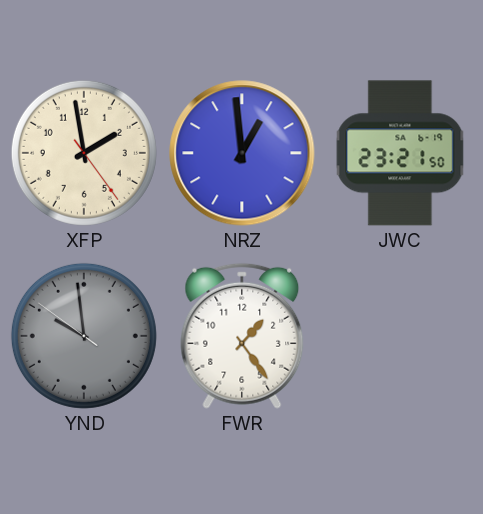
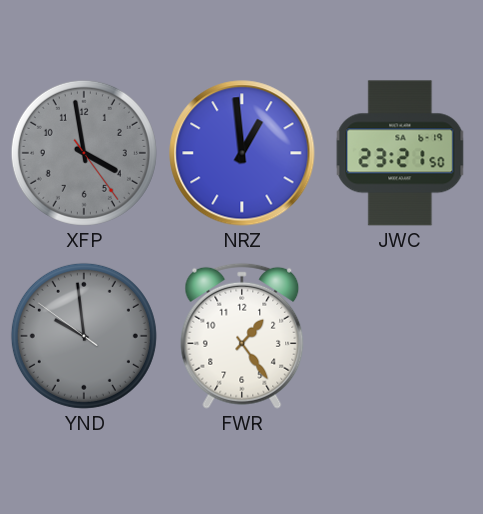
XFP: 1:58 -> 3:58 (84, 153)
XFP dial: cream -> grey (84, 153)
